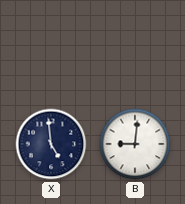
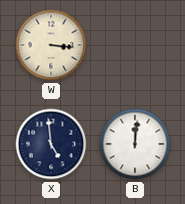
W: none -> 3:16 (51, 45)
B: 9:01 -> 12:01 (135, 144)
